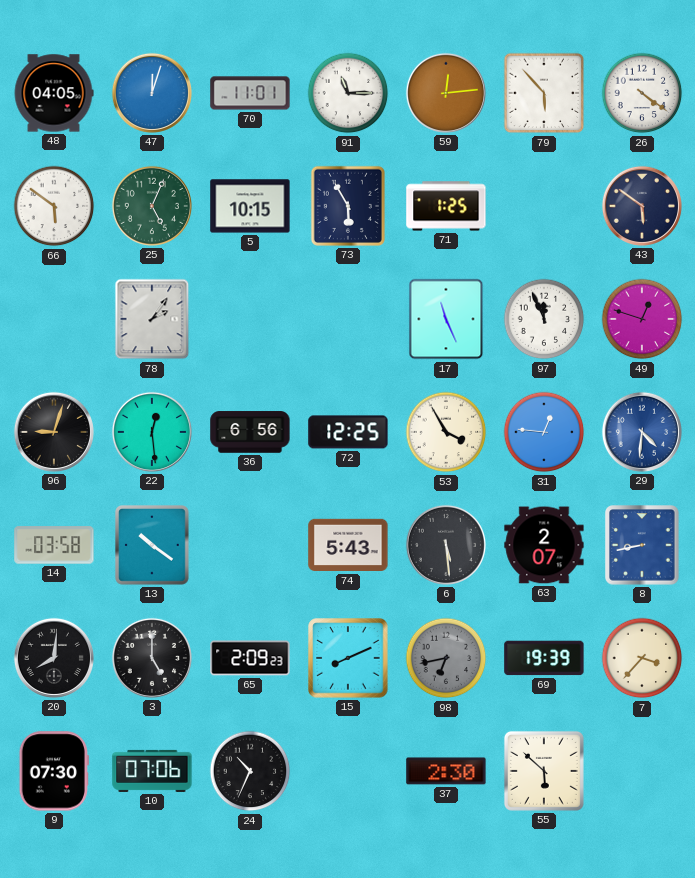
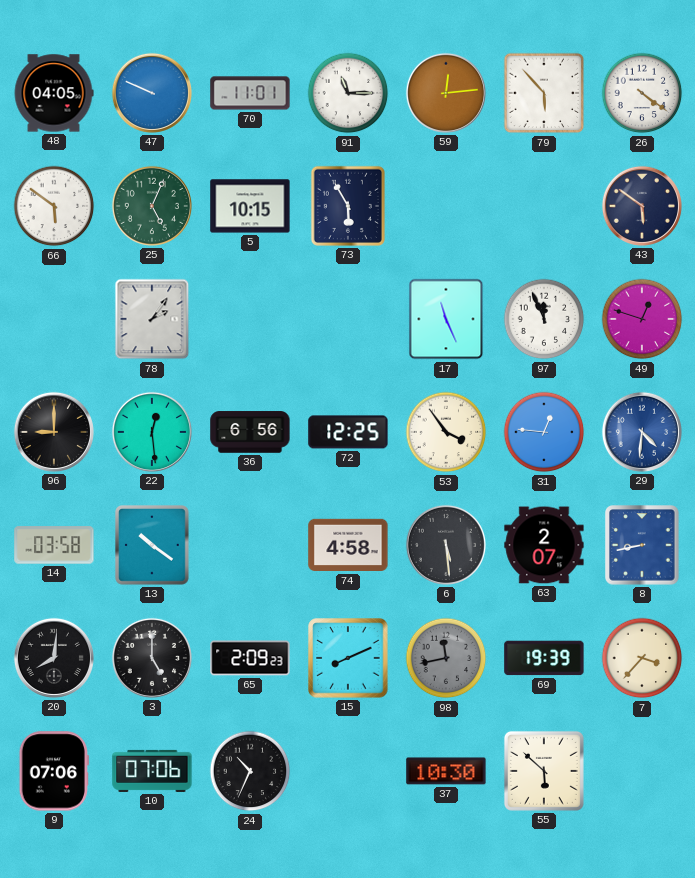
47: 12:03 -> 9:49 (152, 93)
71: 1:25 -> none (446, 206)
96: 9:03 -> 9:00 (54, 432)
53: 3:55 -> 3:54 (446, 432)
74: 5:43 -> 4:58 (348, 545)
98: 6:43 -> 11:43 (446, 658)
9: 07:30 -> 07:06 (54, 771)
37: 2:30 -> 10:30 (446, 771)
